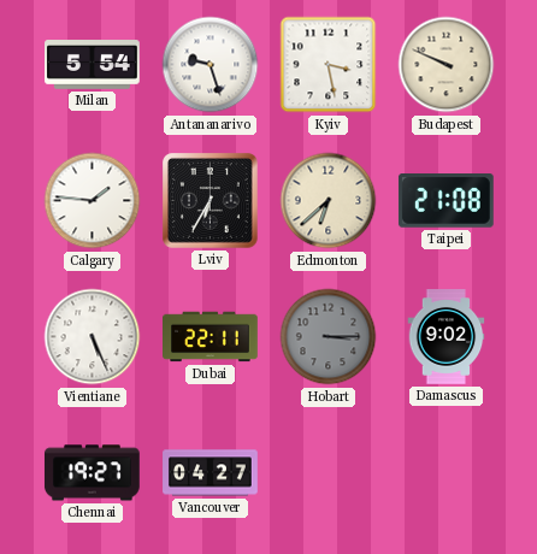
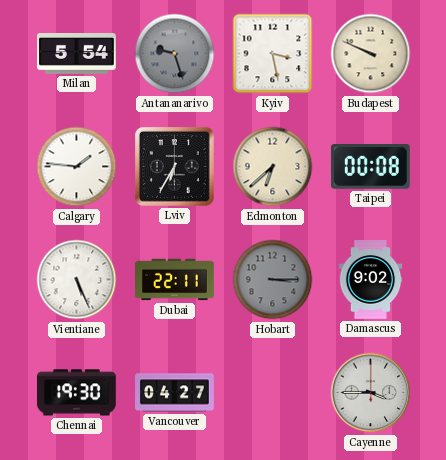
Antananarivo dial: white -> grey (175, 54)
Taipei: 21:08 -> 00:08 (370, 167)
Chennai: 19:27 -> 19:30 (77, 393)
Cayenne: none -> 3:45 (371, 393)
